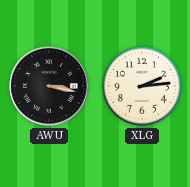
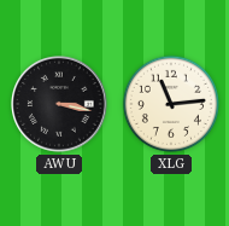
XLG: 2:14 -> 11:14 (171, 104)
